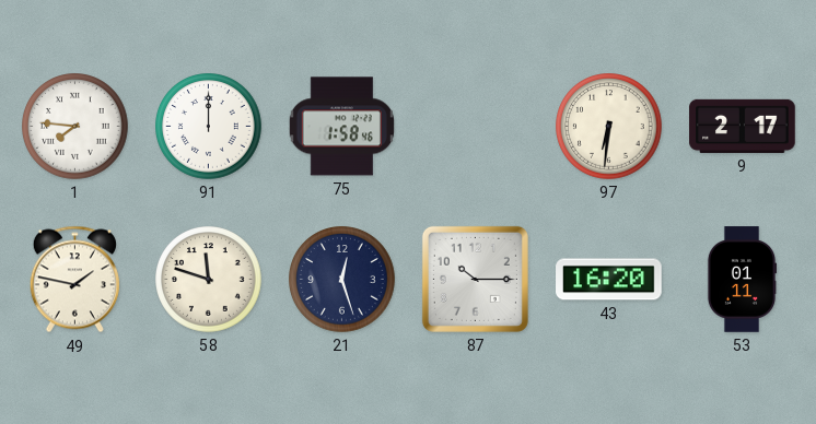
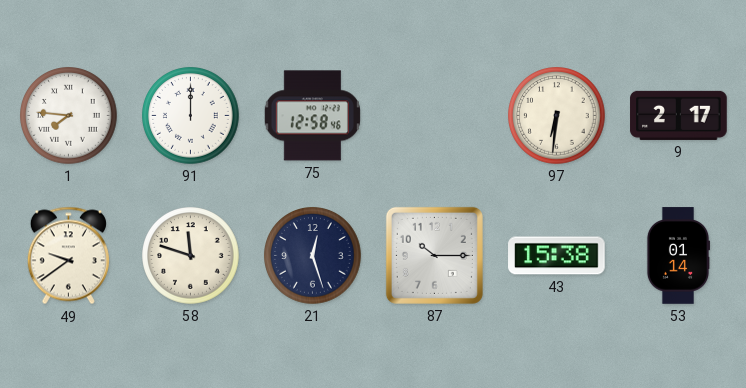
75: 1:58 -> 12:58 (312, 116)
49: 1:47 -> 9:39 (68, 256)
43: 16:20 -> 15:38 (557, 256)
53: 01:11 -> 01:14 (678, 256)
